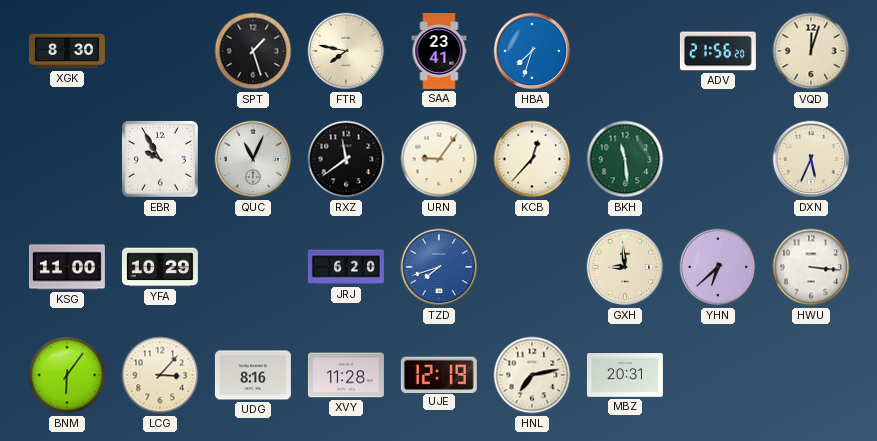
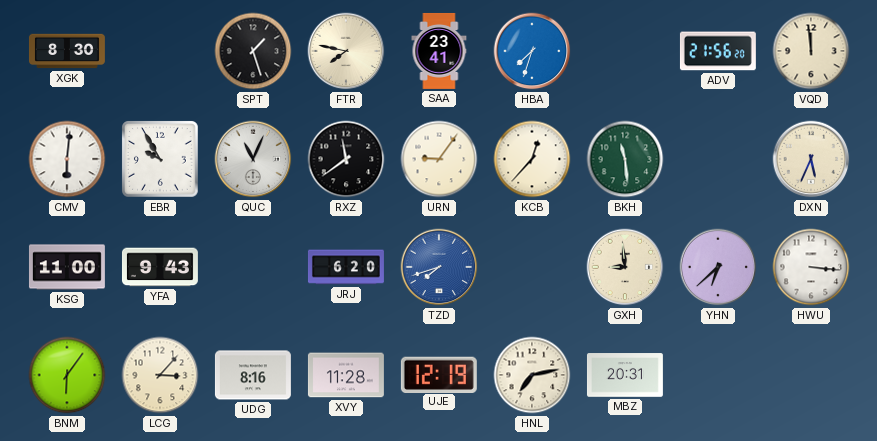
VQD: 12:03 -> 11:59 (811, 51)
CMV: none -> 6:01 (67, 159)
YFA: 10:29 -> 9:43 (160, 267)
